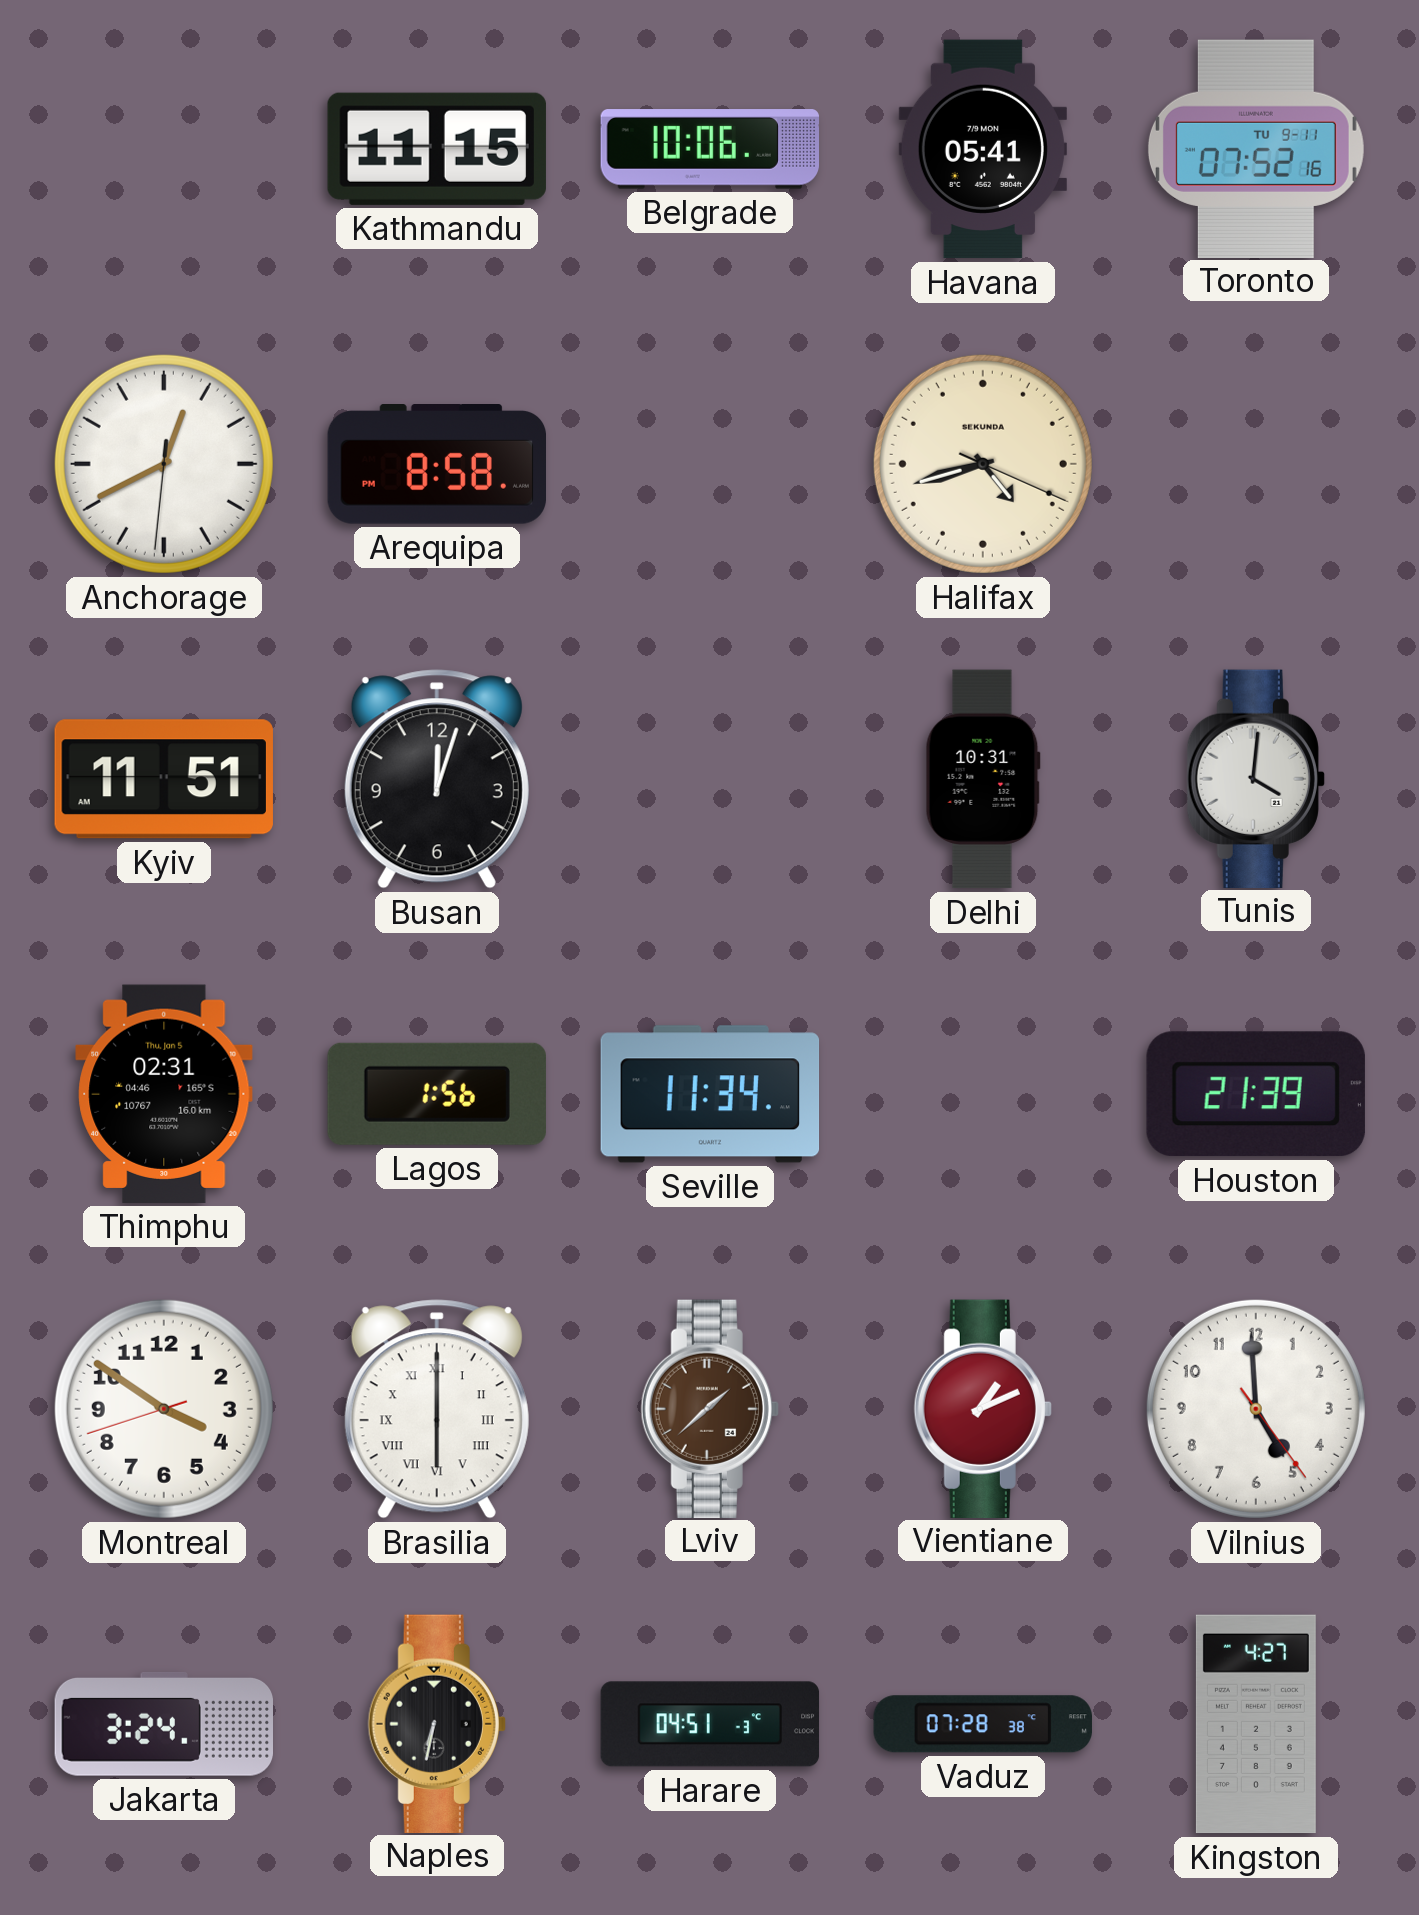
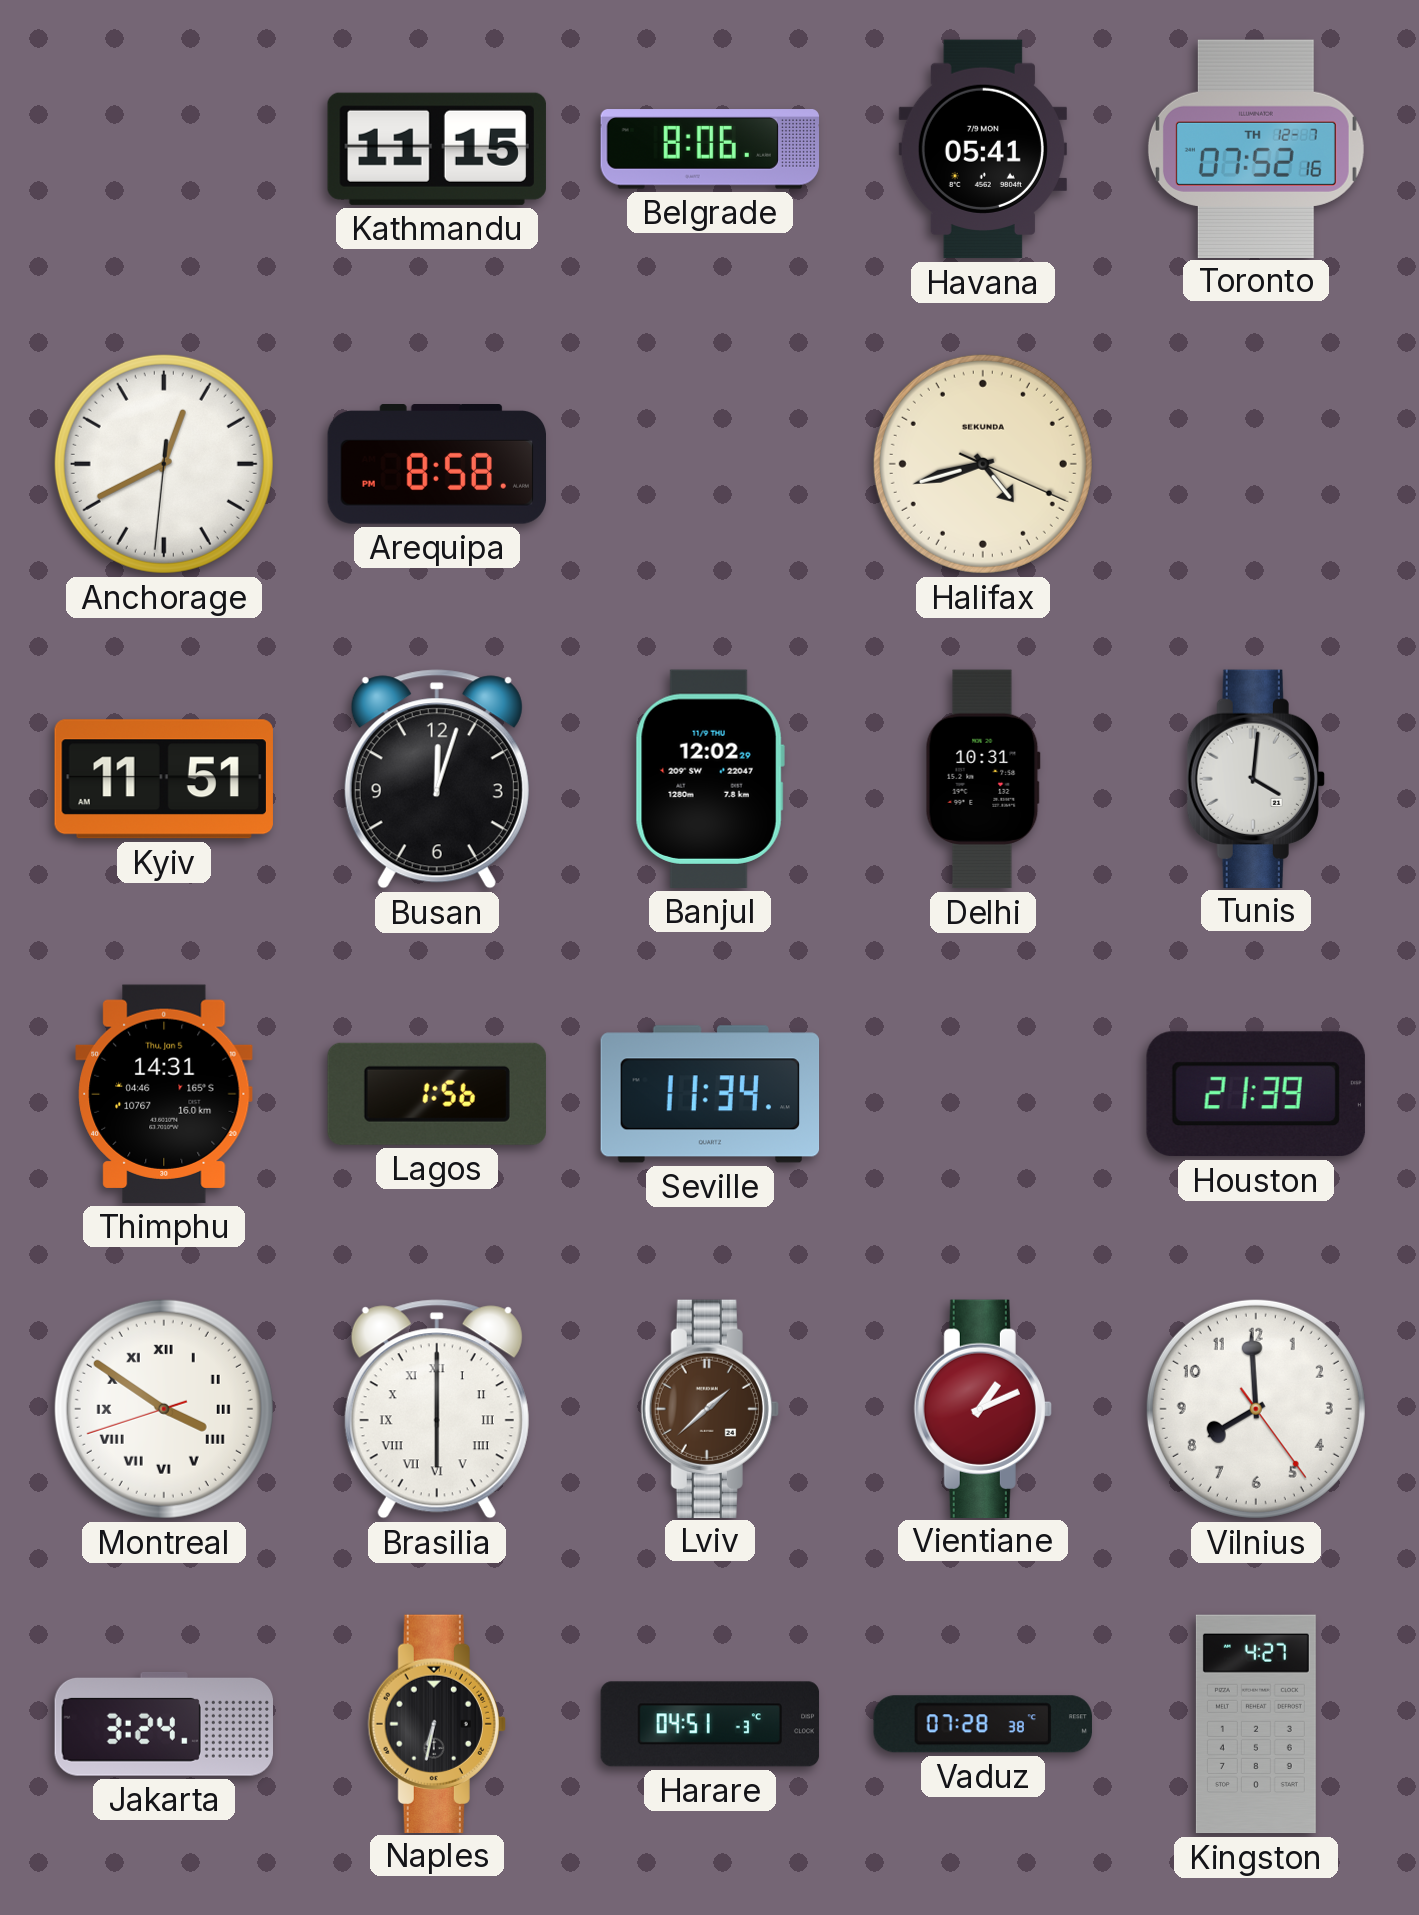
Belgrade: 10:06 -> 8:06 (710, 149)
Toronto date: TU 9-11 -> TH 12-7 (1256, 148)
Banjul: none -> 12:02 (710, 779)
Thimphu: 02:31 -> 14:31 (164, 1094)
Montreal numerals: Arabic -> Roman (164, 1409)
Vilnius: 4:59 -> 7:59 (1256, 1409)
